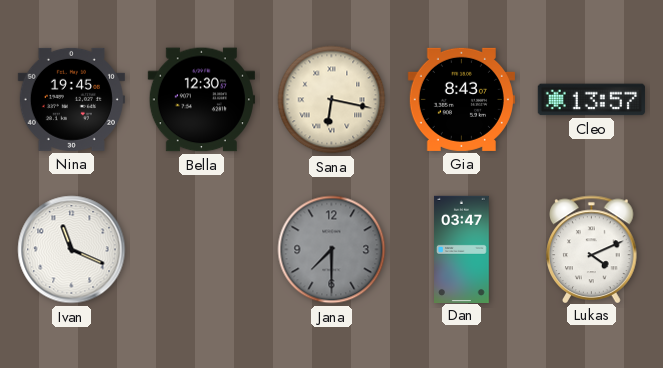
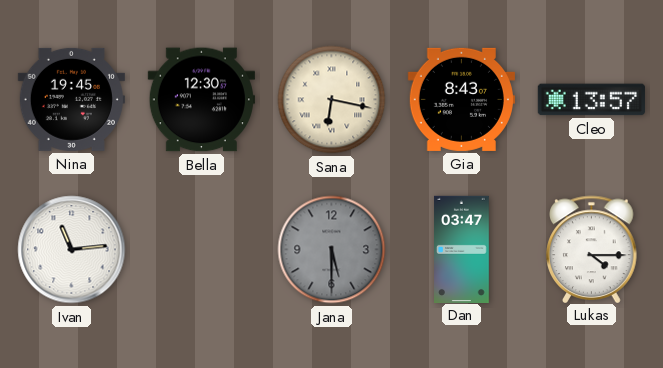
Ivan: 11:19 -> 11:14 (72, 250)
Jana: 7:30 -> 5:30 (332, 250)
Lukas: 4:11 -> 4:15 (592, 249)
